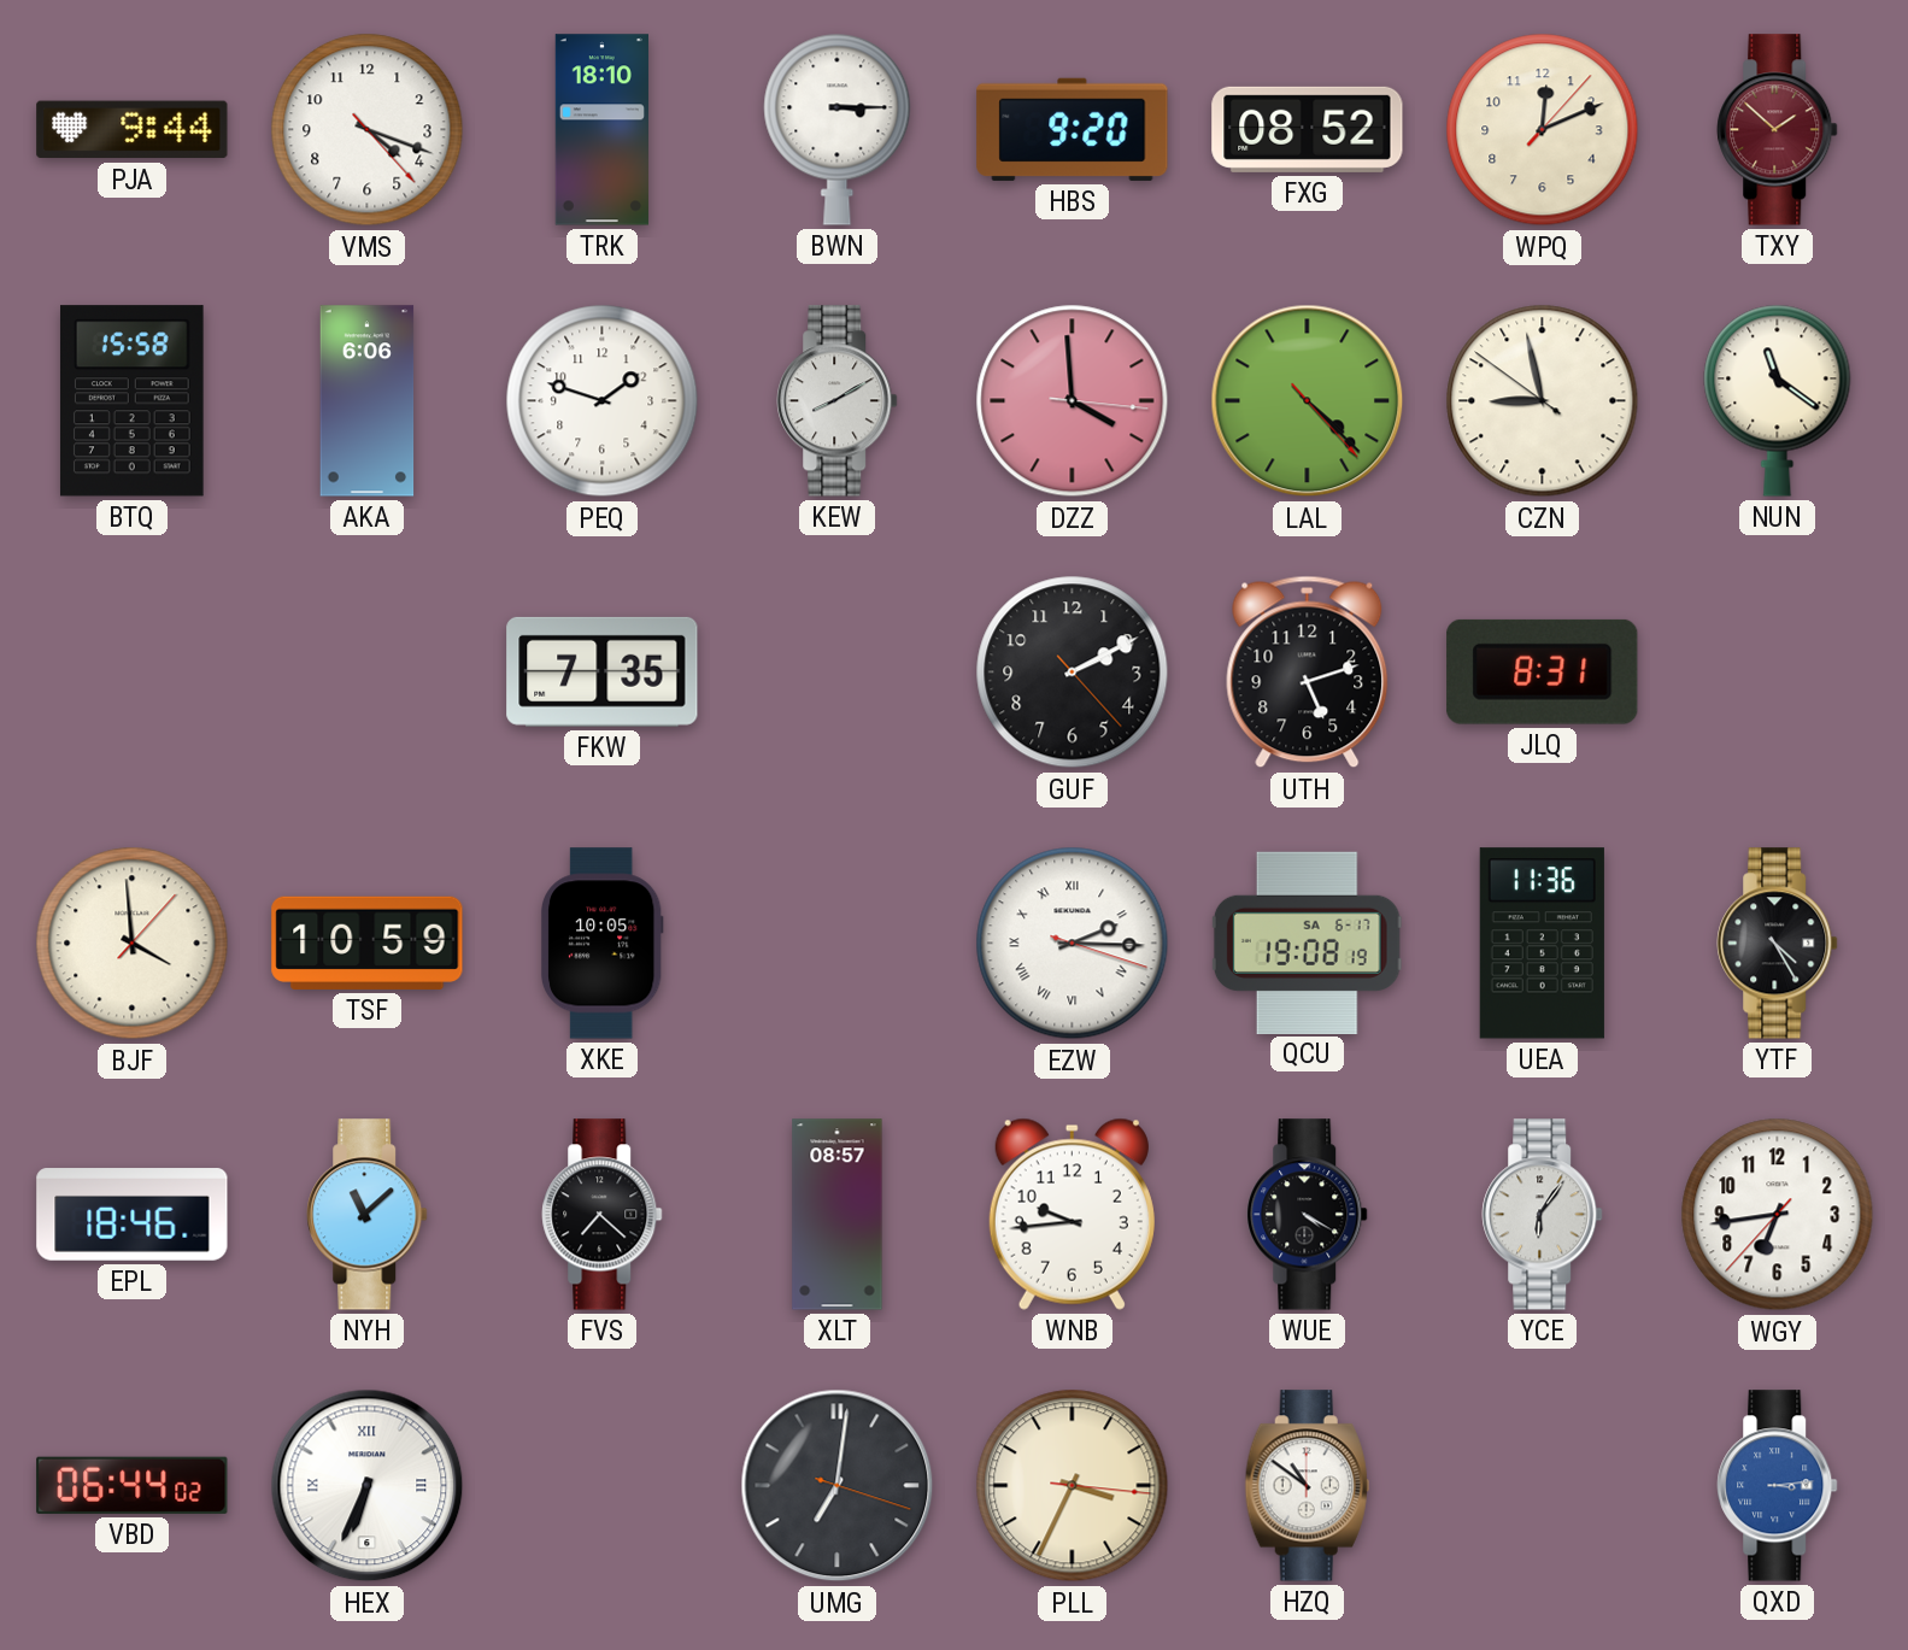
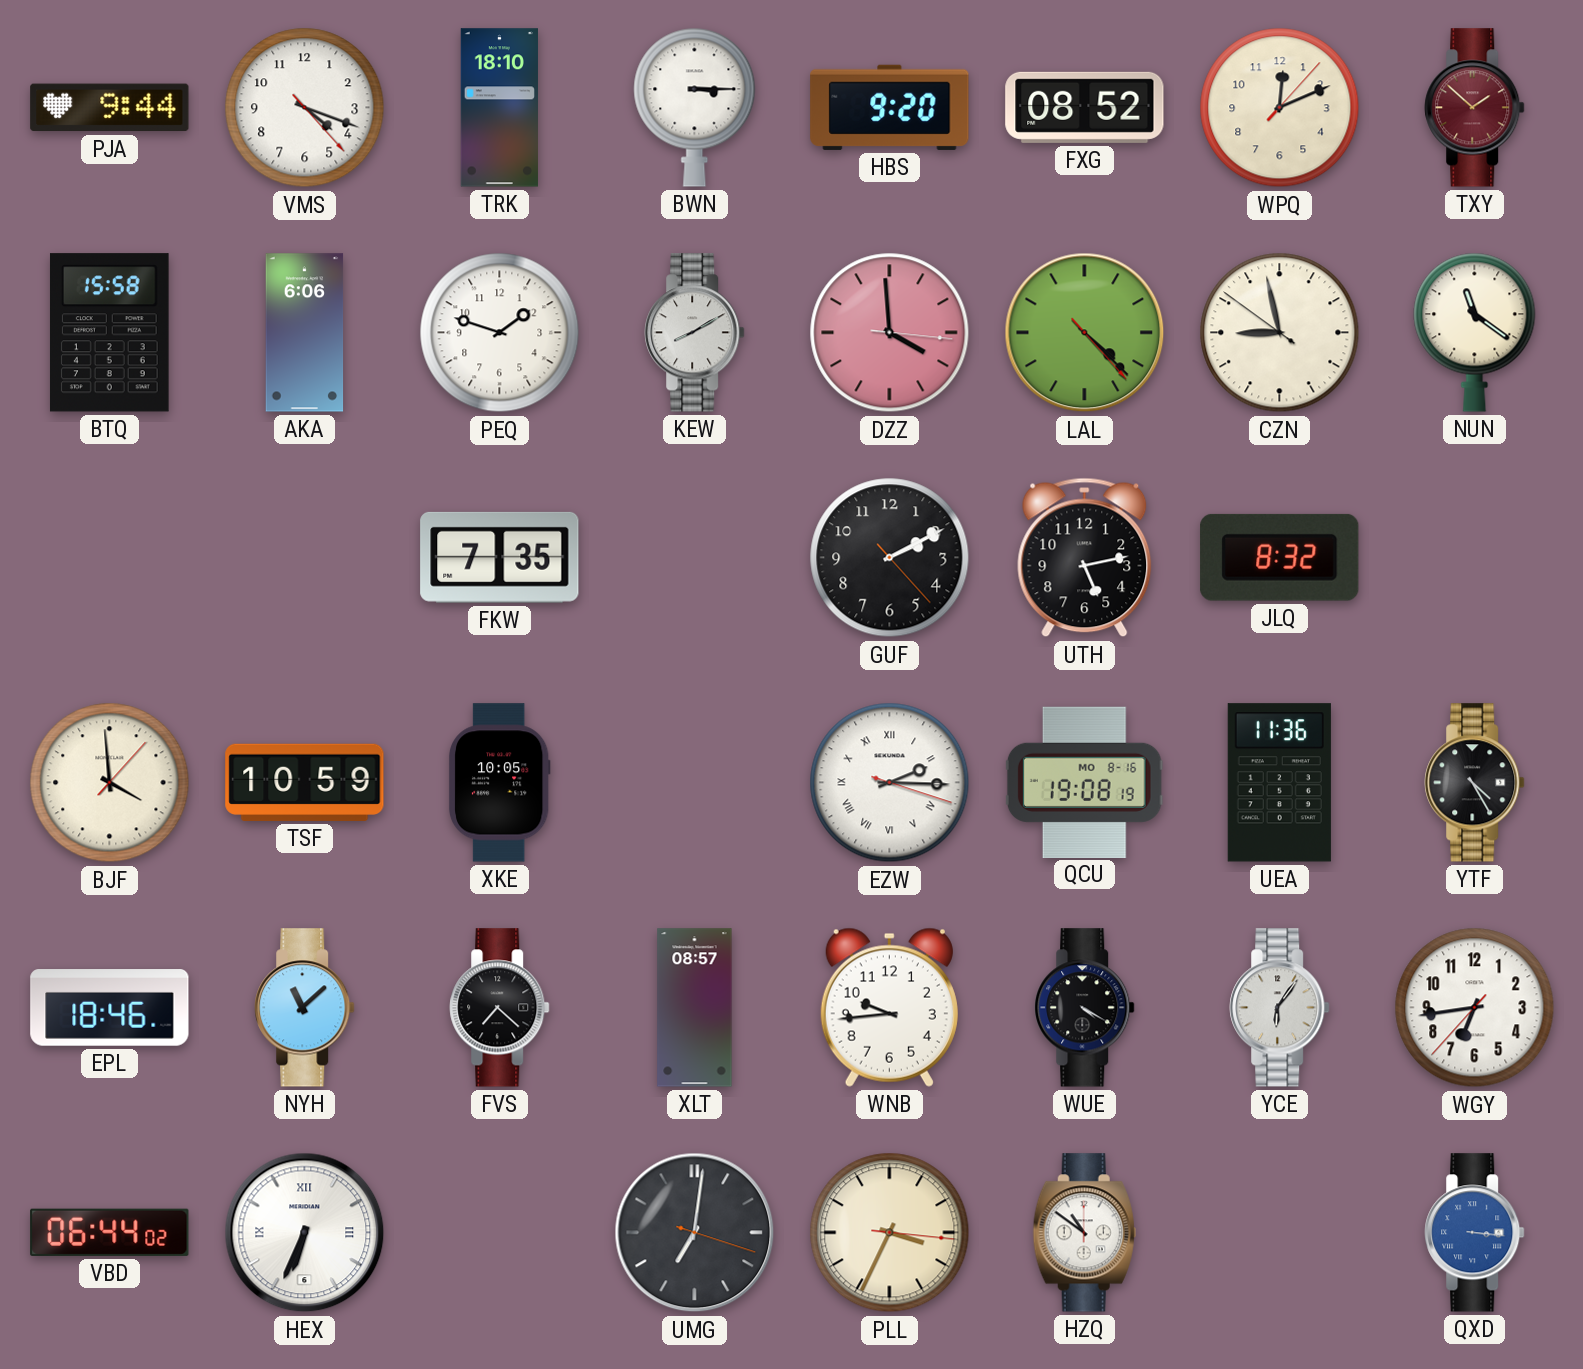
UTH: 5:12 -> 5:13 (1085, 558)
JLQ: 8:31 -> 8:32 (1280, 557)
QCU date: SA 6-17 -> MO 8-16 (1084, 782)
QXD: 3:14 -> 3:16 (1475, 1233)
